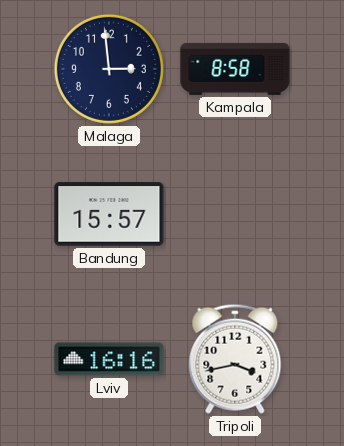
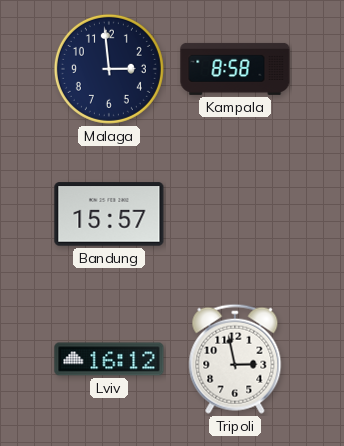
Lviv: 16:16 -> 16:12 (109, 359)
Tripoli: 3:43 -> 2:58 (235, 359)
